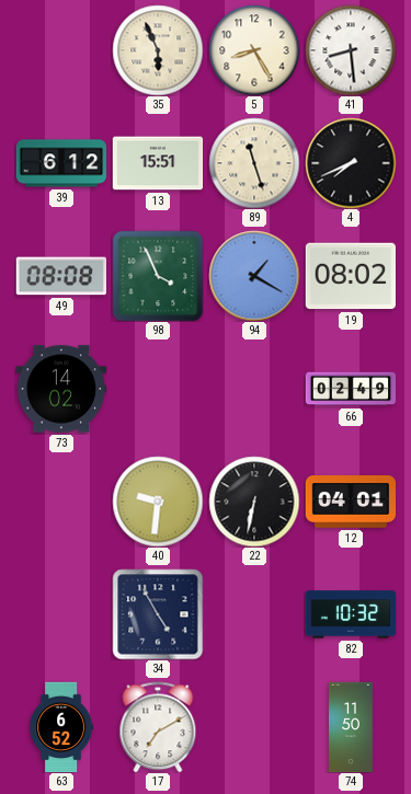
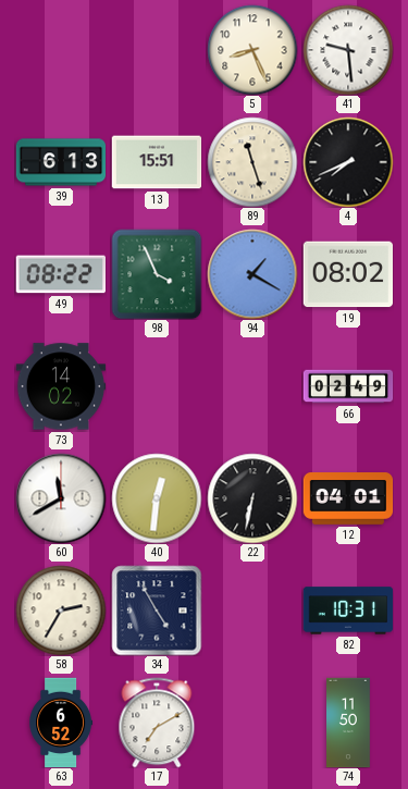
35: 5:56 -> none (158, 50)
5: 8:25 -> 8:26 (252, 50)
41: 8:29 -> 9:29 (348, 50)
39: 6:12 -> 6:13 (61, 162)
49: 08:08 -> 08:22 (60, 274)
60: none -> 11:40 (61, 498)
40: 9:31 -> 12:31 (157, 498)
58: none -> 2:35 (61, 611)
82: 10:32 -> 10:31 (348, 611)
